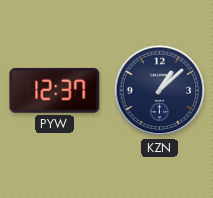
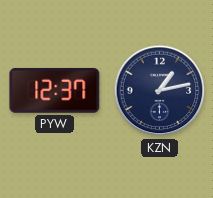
KZN: 1:08 -> 1:13 (160, 91)
